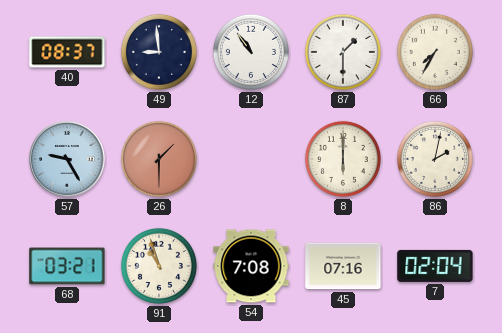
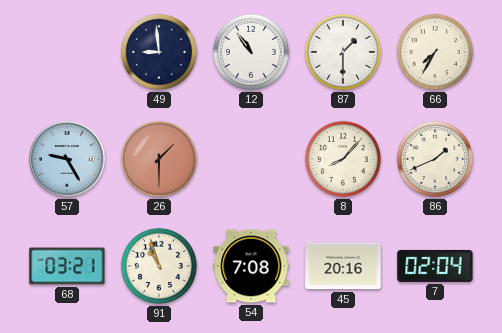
40: 08:37 -> none (67, 52)
8: 6:00 -> 8:07 (343, 159)
86: 2:02 -> 1:41 (435, 159)
45: 07:16 -> 20:16 (343, 266)
